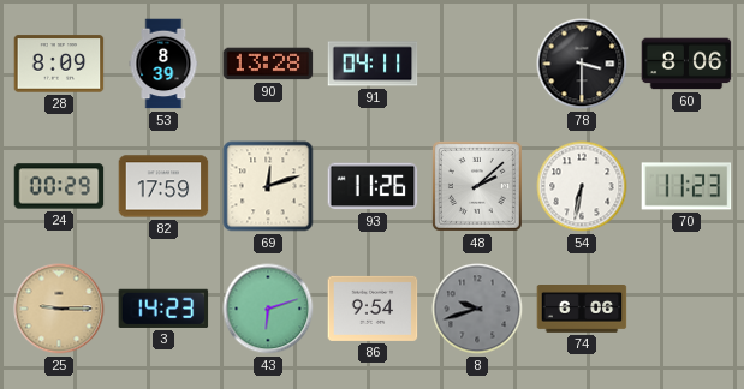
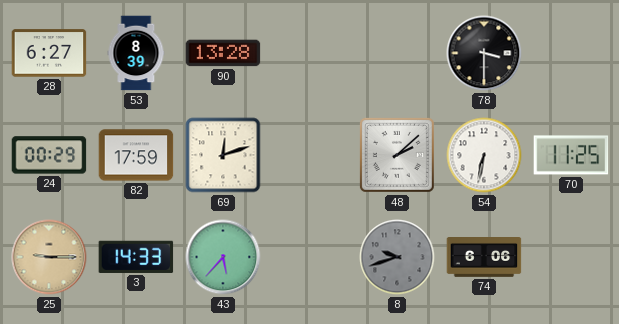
28: 8:09 -> 6:27 (49, 53)
91: 04:11 -> none (373, 64)
60: 8:06 -> none (686, 64)
93: 11:26 -> none (373, 186)
70: 11:23 -> 11:25 (571, 155)
3: 14:23 -> 14:33 (136, 257)
43: 6:12 -> 5:37 (223, 257)
86: 9:54 -> none (373, 309)
